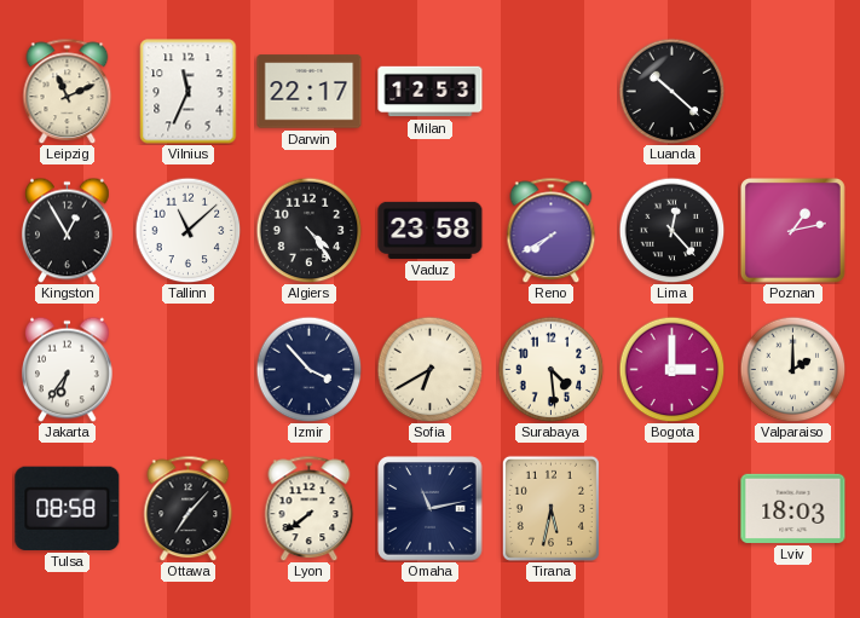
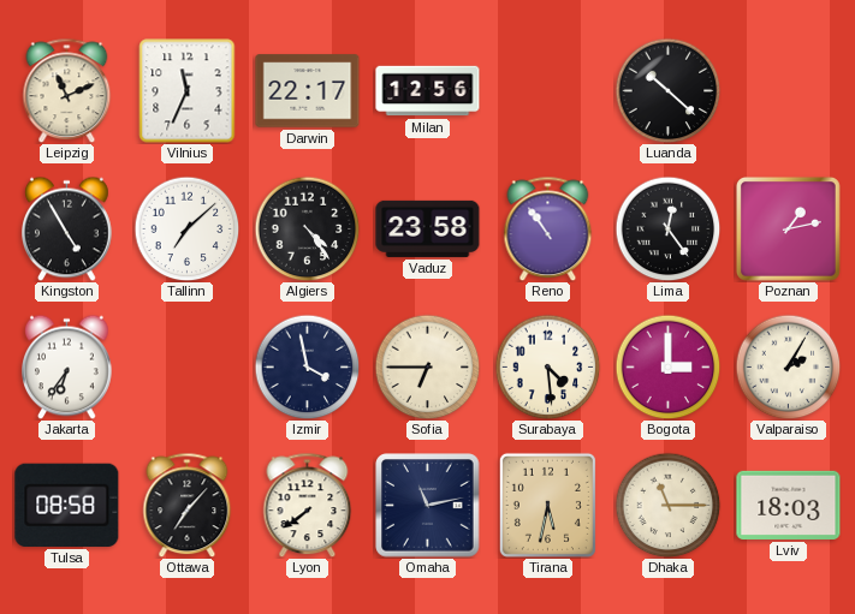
Milan: 12:53 -> 12:56 (428, 91)
Kingston: 12:55 -> 4:55 (67, 228)
Tallinn: 11:08 -> 7:08 (186, 228)
Reno: 7:40 -> 10:54 (548, 228)
Lima: 12:23 -> 12:24 (667, 228)
Izmir: 3:53 -> 3:58 (307, 366)
Sofia: 6:40 -> 6:45 (427, 366)
Valparaiso: 2:00 -> 2:05 (788, 366)
Dhaka: none -> 11:15 (667, 505)
